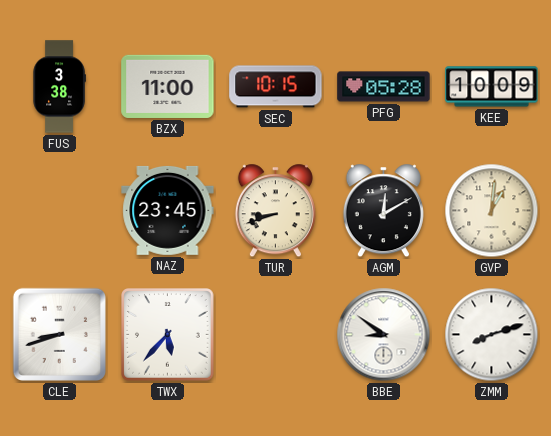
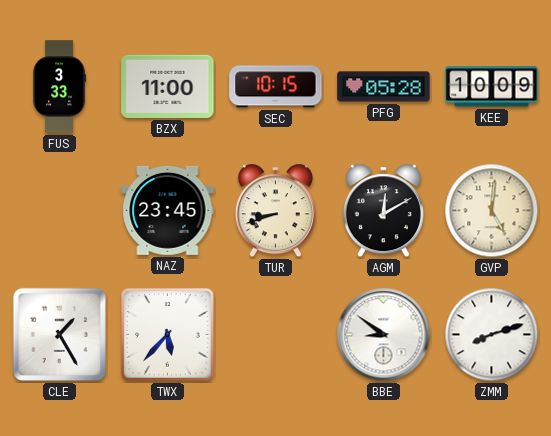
FUS: 3:38 -> 3:33 (59, 87)
GVP: 1:01 -> 5:01 (492, 211)
CLE: 8:42 -> 1:25 (59, 334)
